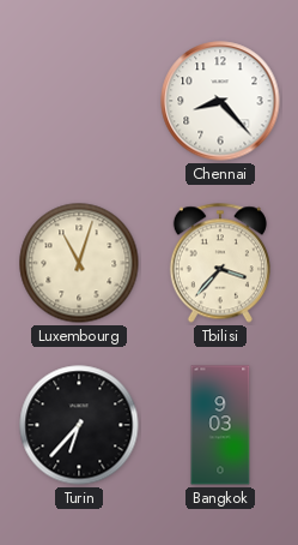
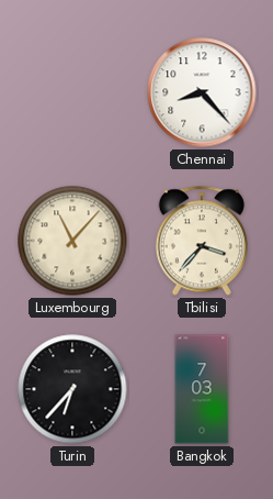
Luxembourg: 11:03 -> 11:07 (72, 241)
Bangkok: 9:03 -> 7:03 (202, 389)
